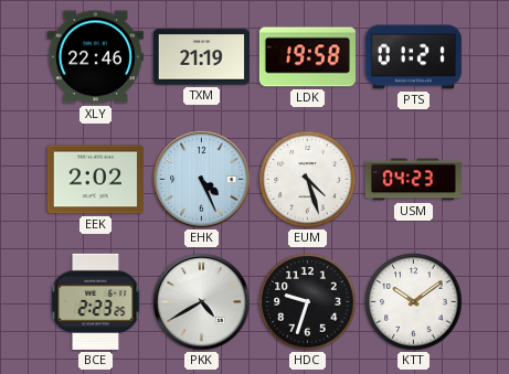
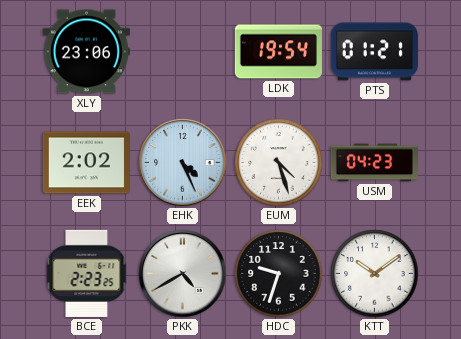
XLY: 22:46 -> 23:06 (86, 52)
TXM: 21:19 -> none (201, 57)
LDK: 19:58 -> 19:54 (278, 52)
